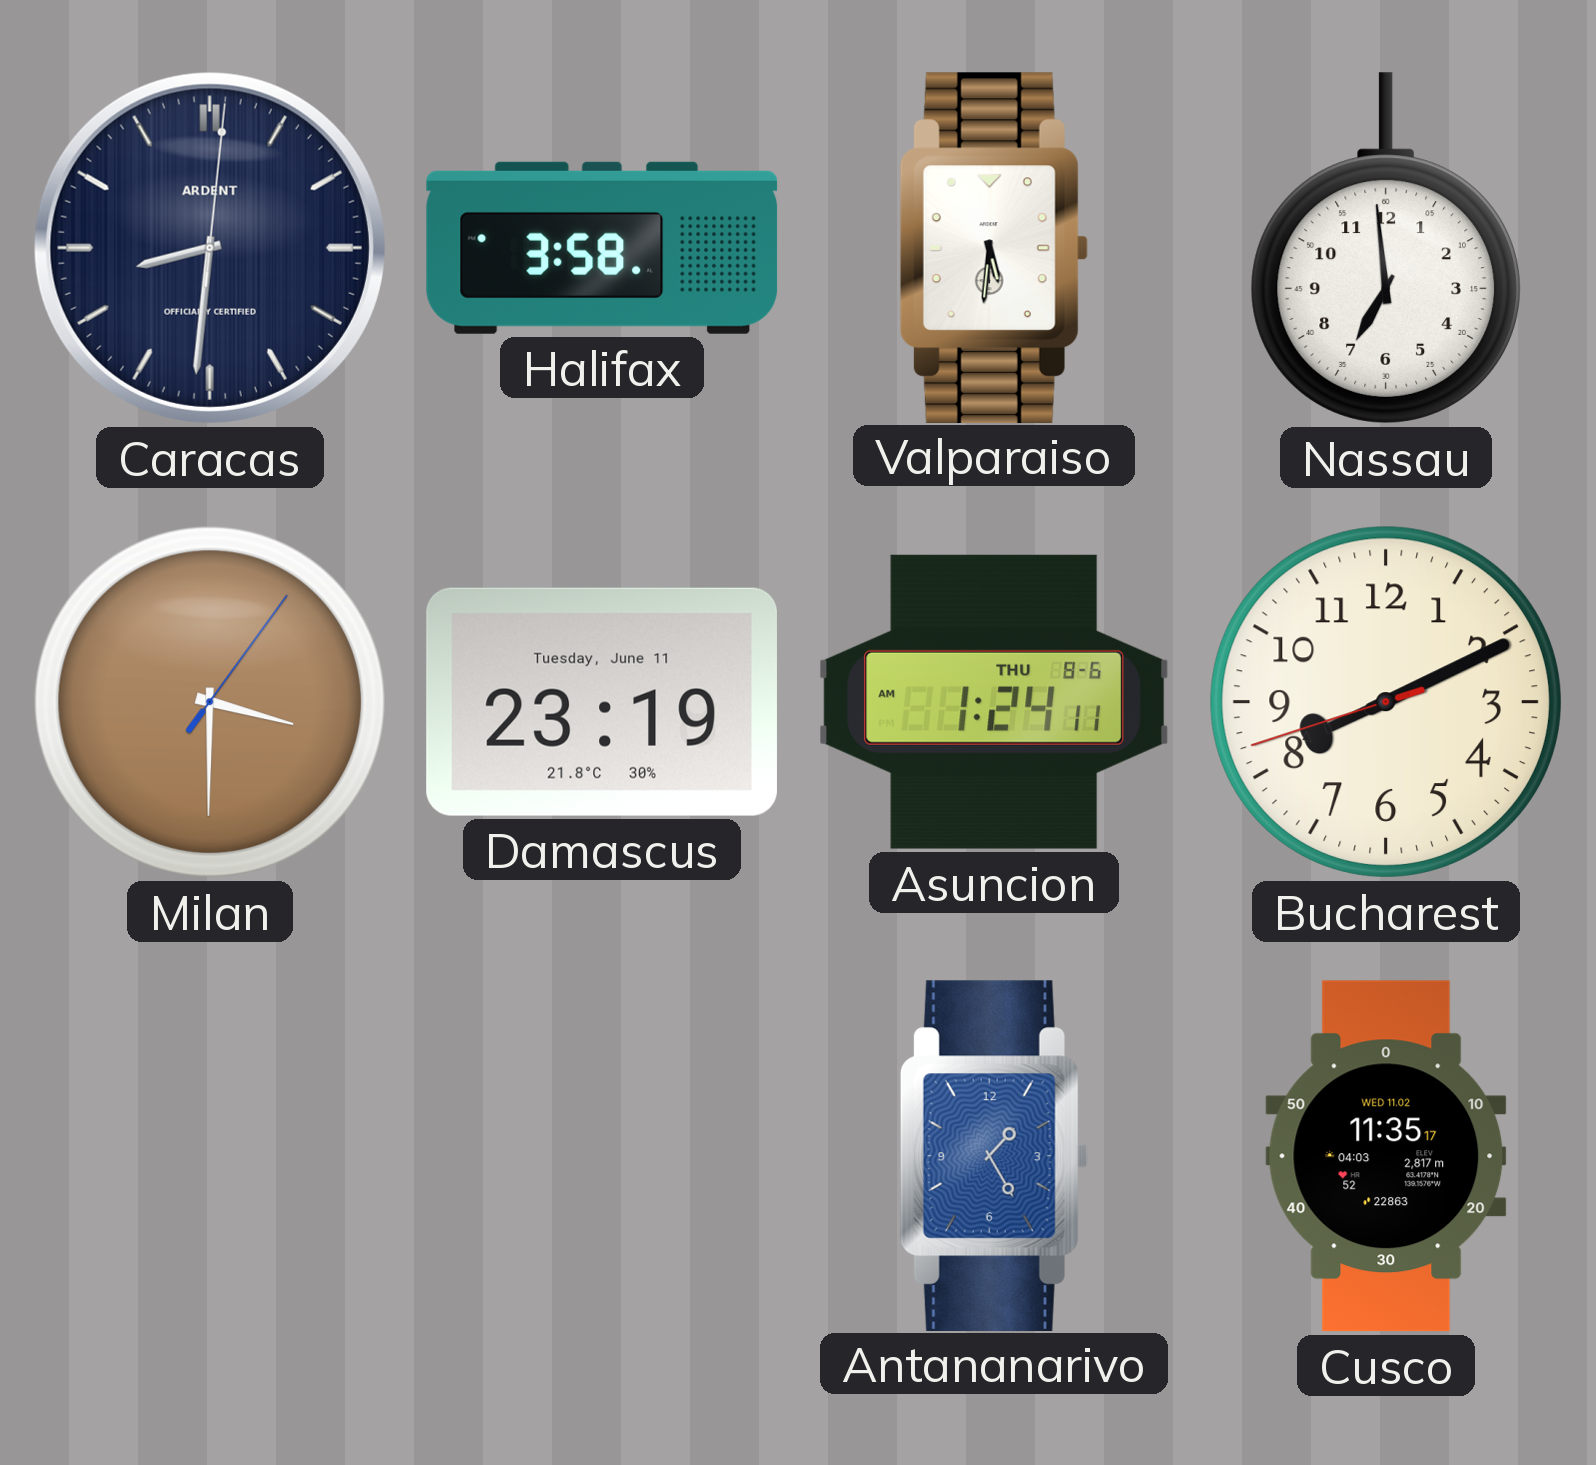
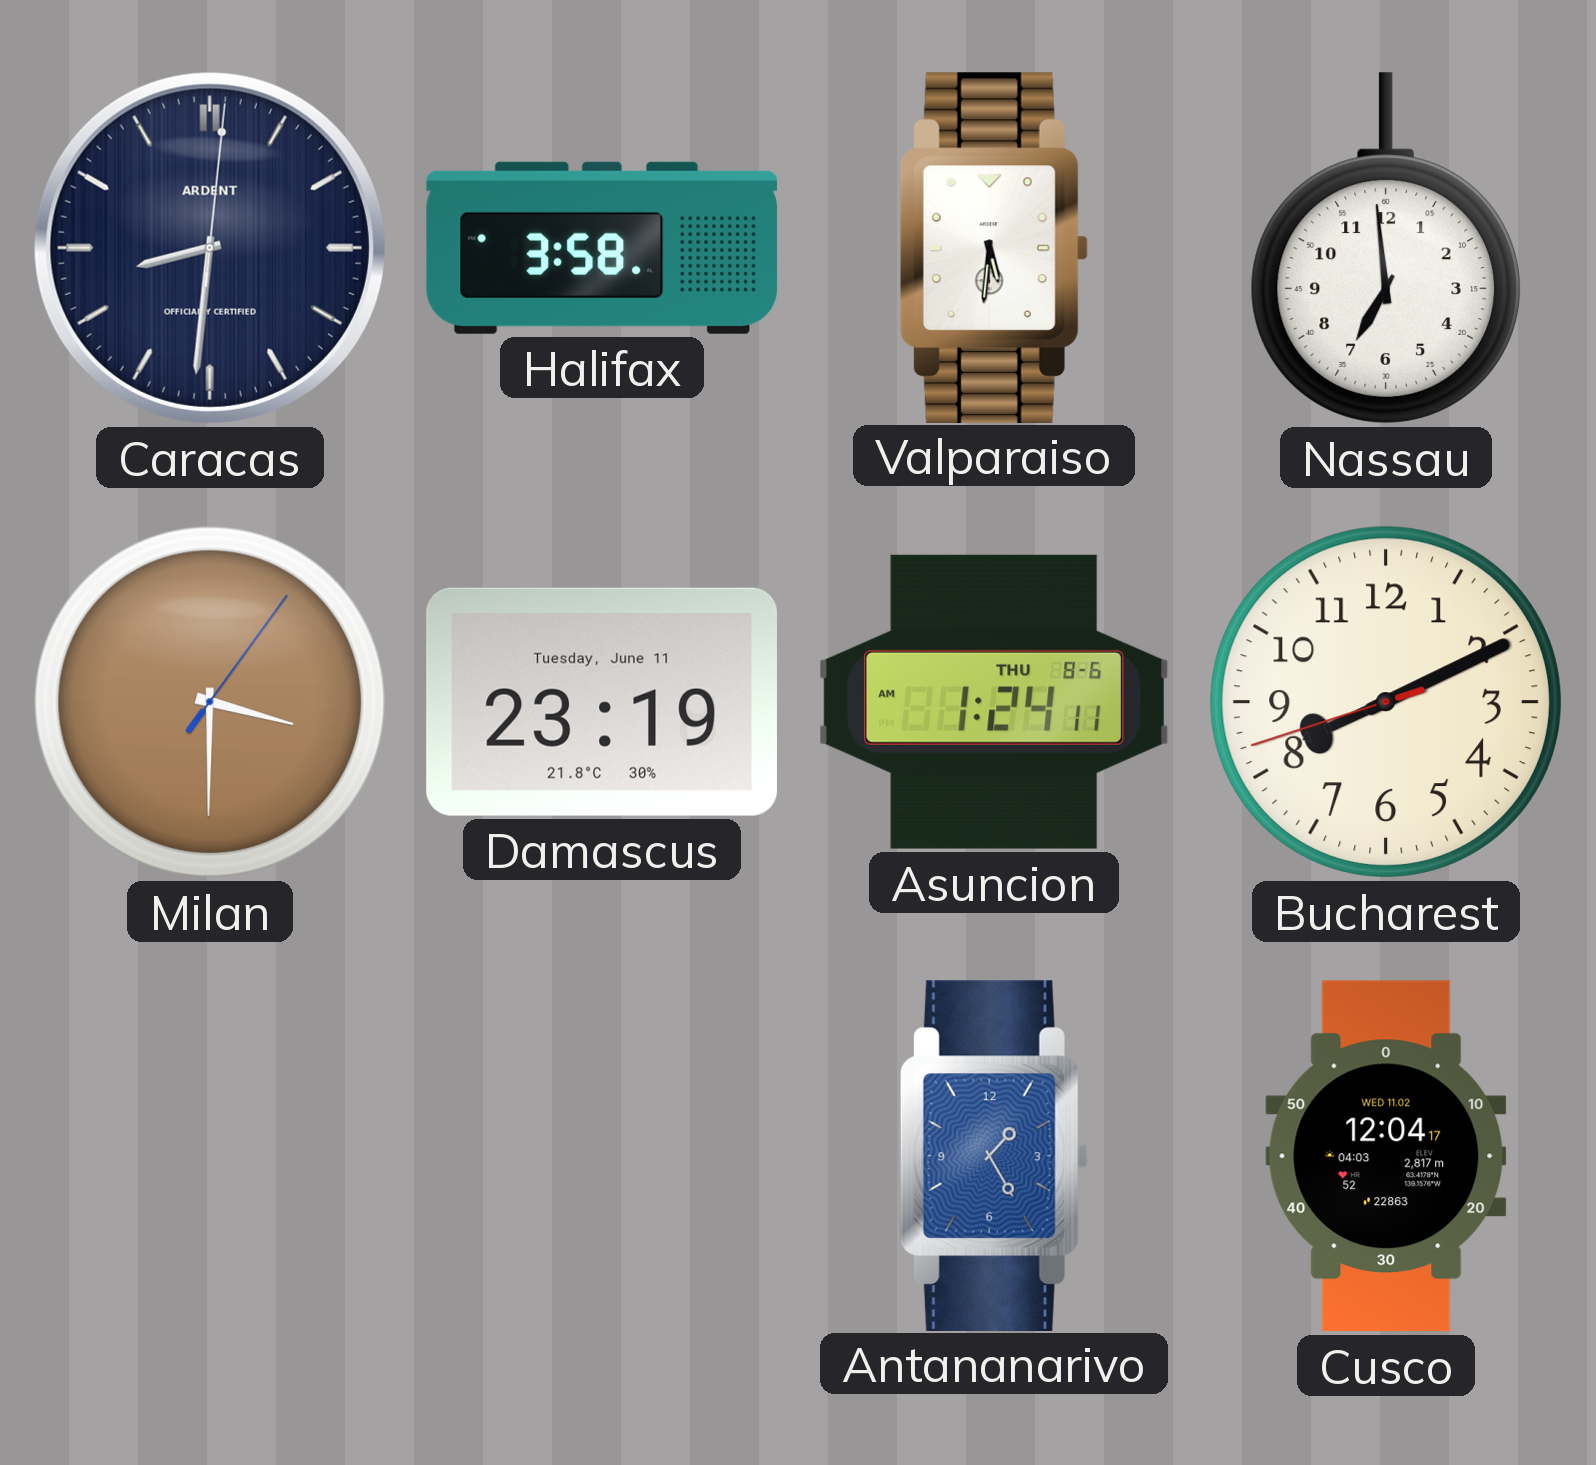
Cusco: 11:35 -> 12:04 (1386, 1156)
